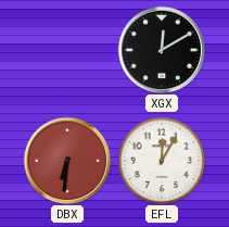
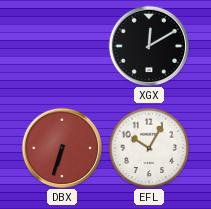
DBX: 6:31 -> 6:33 (62, 148)
EFL: 12:05 -> 10:05 (149, 148)
